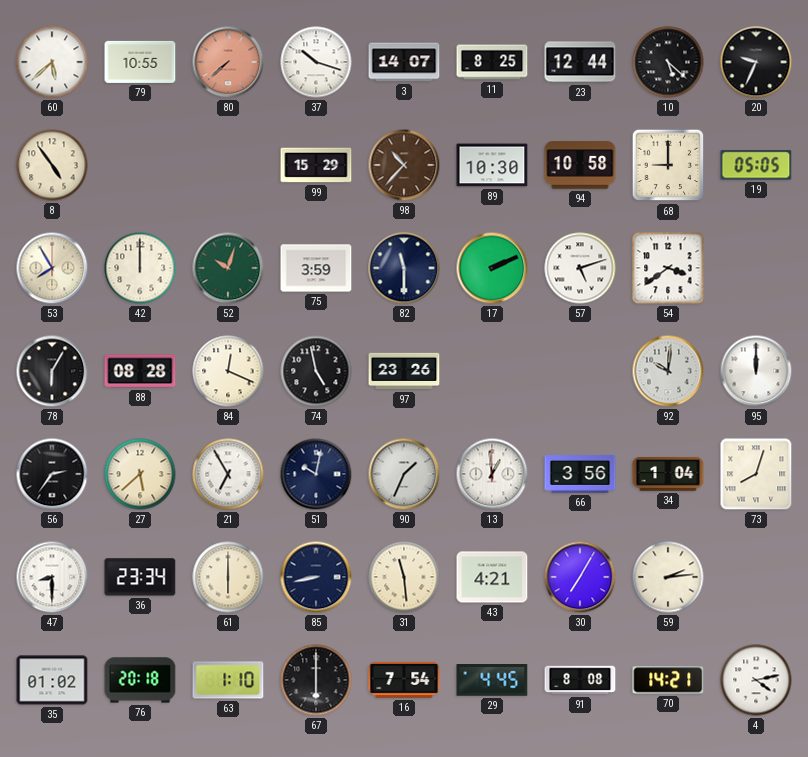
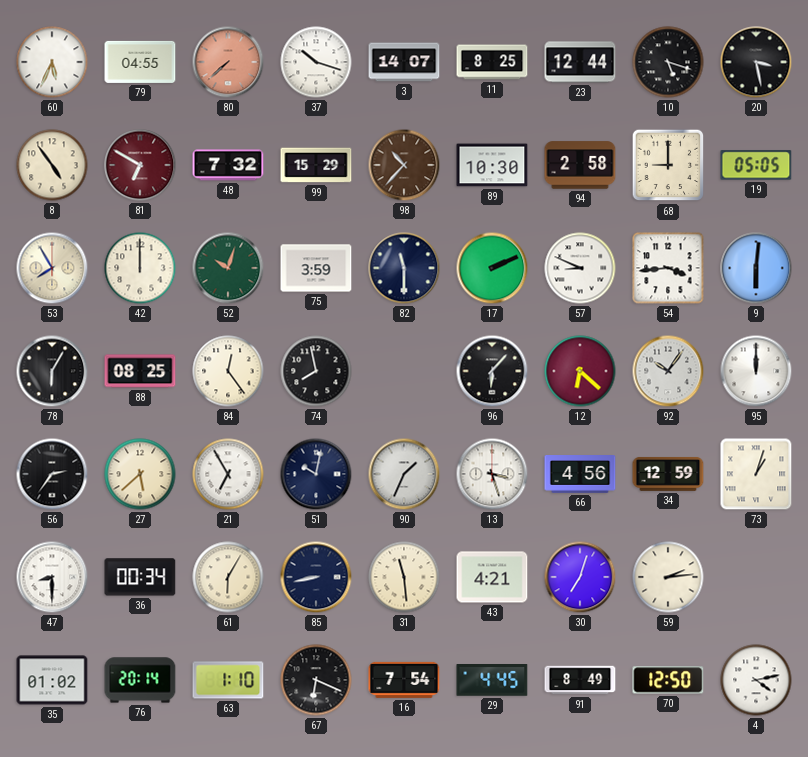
60: 5:38 -> 5:34 (52, 62)
79: 10:55 -> 04:55 (140, 62)
10: 5:22 -> 5:18 (668, 62)
20: 9:34 -> 3:28 (756, 62)
81: none -> 6:50 (140, 165)
48: none -> 7:32 (228, 165)
94: 10:58 -> 2:58 (580, 165)
57: 5:12 -> 8:49 (580, 268)
54: 3:39 -> 3:44 (668, 268)
9: none -> 6:01 (756, 268)
88: 08:28 -> 08:25 (140, 371)
84: 12:19 -> 12:24 (228, 371)
74: 4:58 -> 7:58 (316, 371)
97: 23:26 -> none (404, 371)
96: none -> 6:07 (492, 371)
12: none -> 6:22 (580, 371)
92: 10:01 -> 10:06 (668, 371)
13: 12:59 -> 3:27 (492, 474)
66: 3:56 -> 4:56 (580, 474)
34: 1:04 -> 12:59 (668, 474)
73: 8:03 -> 1:03 (756, 474)
36: 23:34 -> 00:34 (140, 577)
61: 6:00 -> 6:05 (228, 577)
30: 7:05 -> 7:03 (580, 577)
76: 20:18 -> 20:14 (140, 680)
67: 6:00 -> 6:19 (316, 680)
91: 8:08 -> 8:49 (580, 680)
70: 14:21 -> 12:50 (668, 680)
